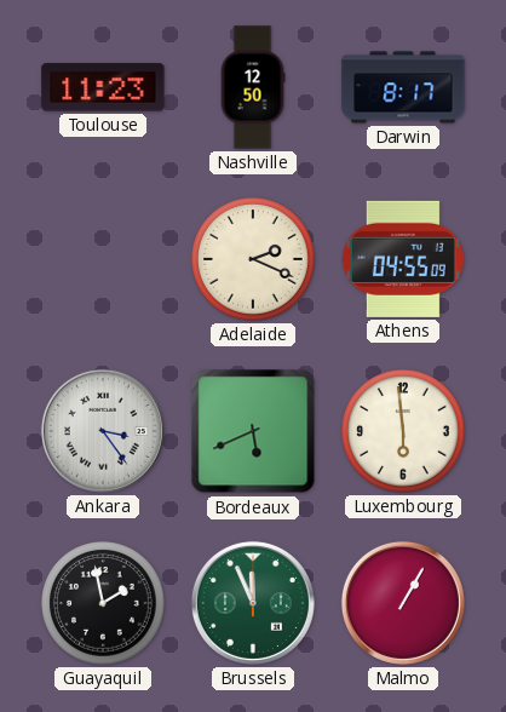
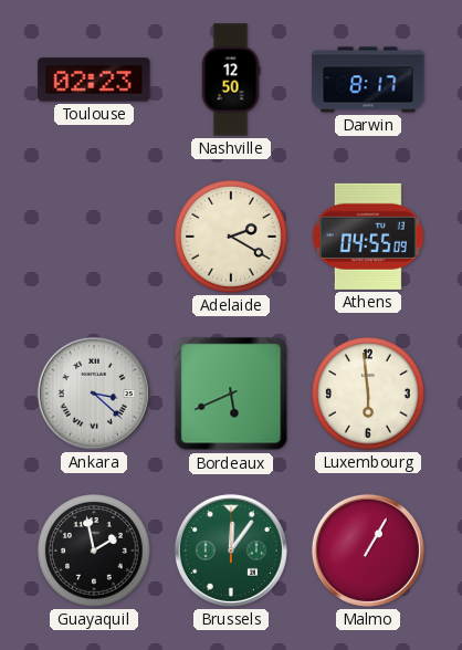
Toulouse: 11:23 -> 02:23 (94, 80)
Adelaide: 2:19 -> 2:20 (231, 237)
Ankara: 3:24 -> 3:22 (94, 394)
Brussels: 11:56 -> 12:06 (231, 551)
